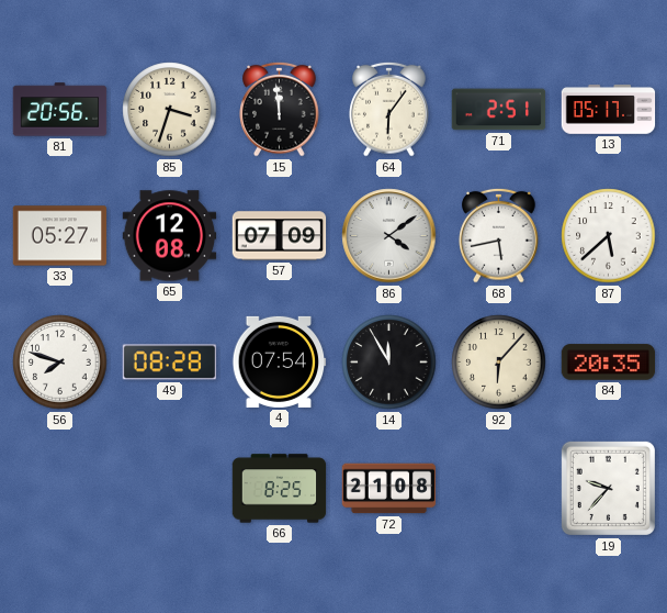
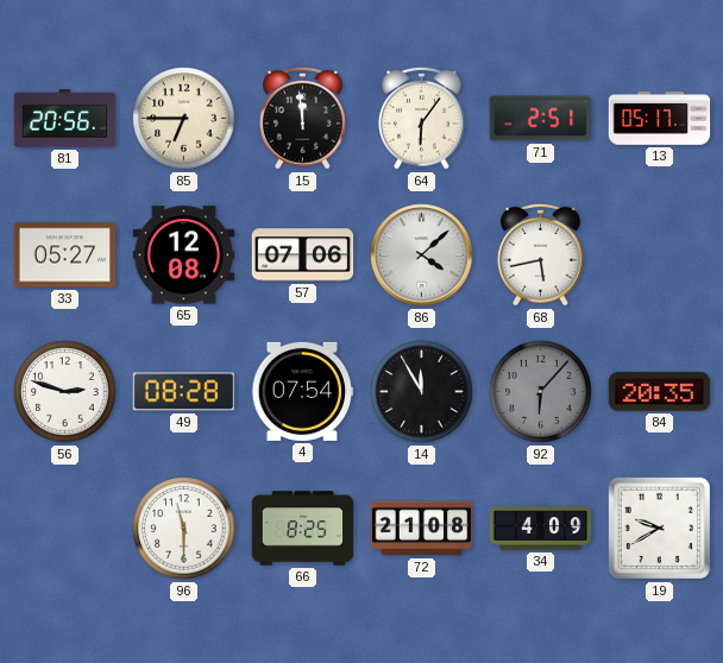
85: 3:33 -> 6:45 (184, 119)
57: 07:09 -> 07:06 (303, 255)
86: 4:09 -> 4:08 (422, 255)
87: 5:38 -> none (609, 236)
56: 7:48 -> 2:48 (65, 392)
92 dial: cream -> grey (541, 392)
96: none -> 11:30 (184, 529)
34: none -> 4:09 (541, 529)
19: 9:37 -> 9:40 (659, 528)
